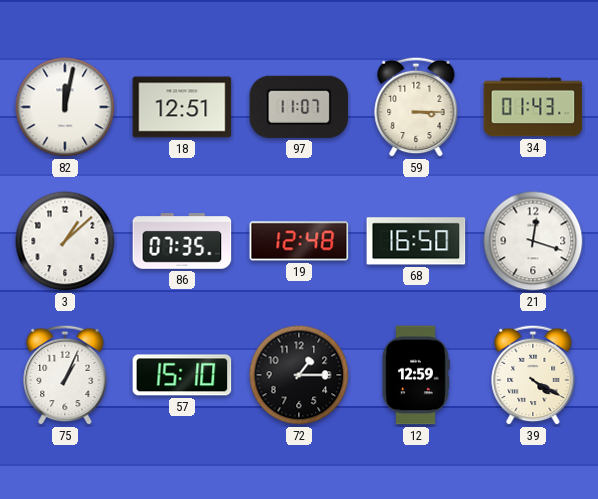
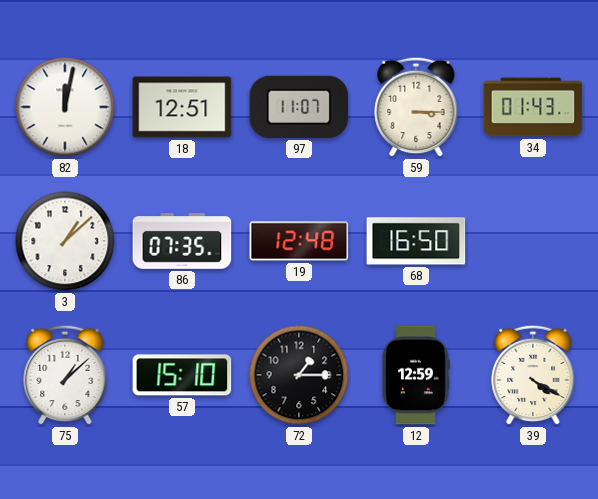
21: 12:18 -> none (533, 241)
75: 1:04 -> 1:08 (65, 375)
